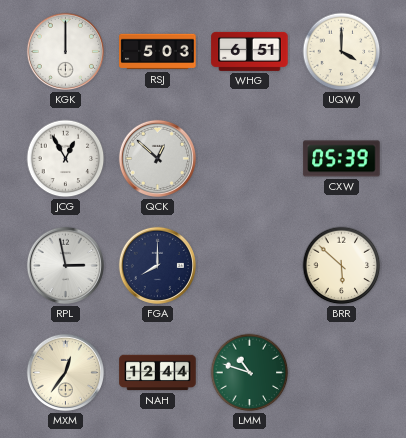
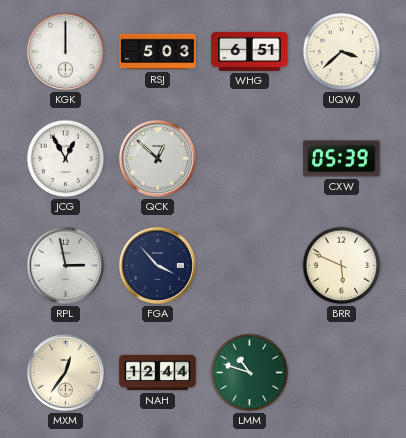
UQW: 4:00 -> 3:38 (342, 52)
FGA: 8:00 -> 3:53 (157, 265)
BRR: 5:52 -> 5:49 (342, 266)
